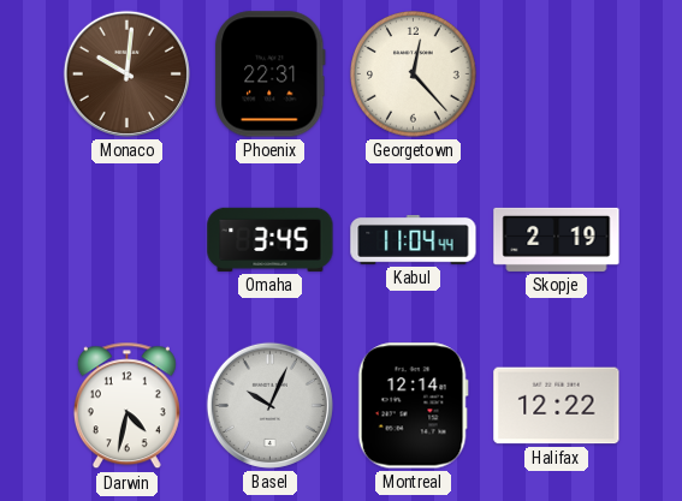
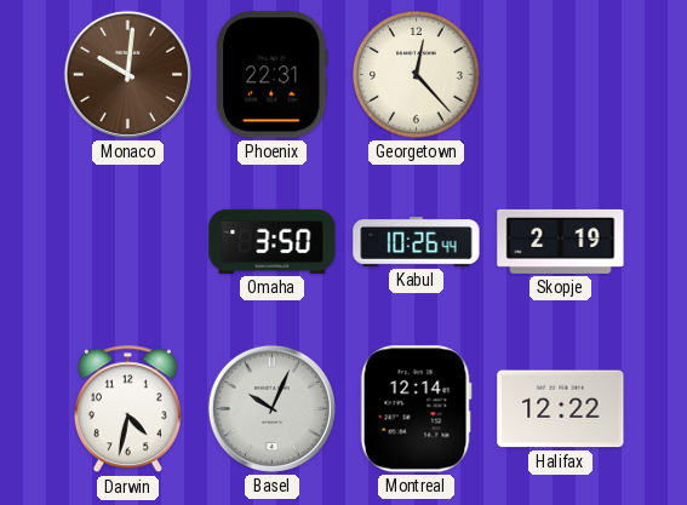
Omaha: 3:45 -> 3:50 (273, 241)
Kabul: 11:04 -> 10:26 (417, 241)
